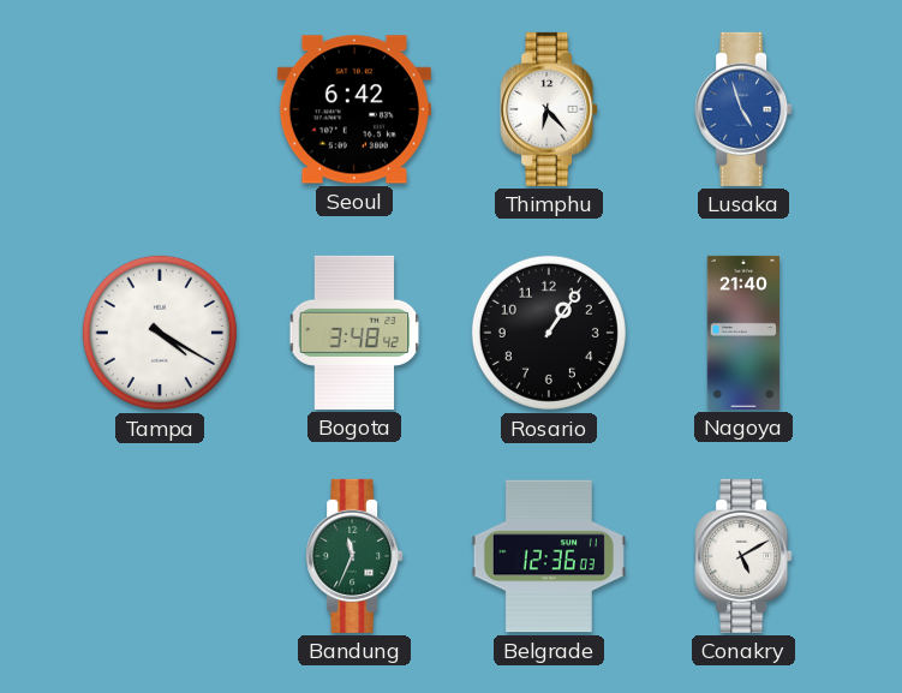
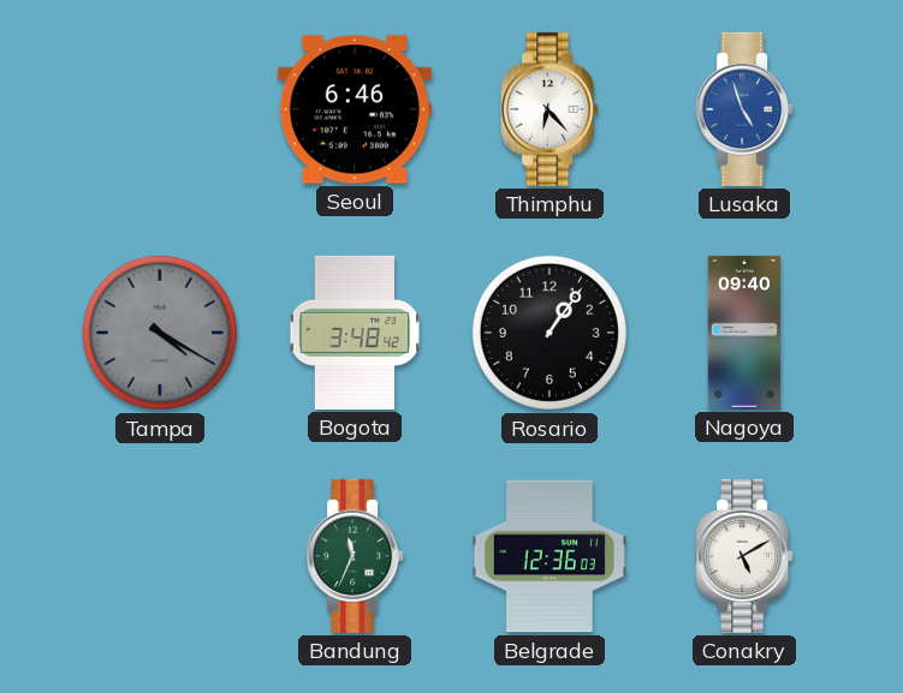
Seoul: 6:42 -> 6:46 (355, 109)
Tampa dial: white -> grey (160, 333)
Nagoya: 21:40 -> 09:40 (744, 333)
